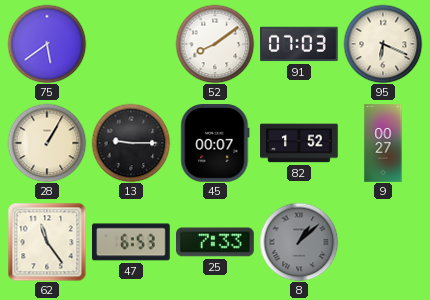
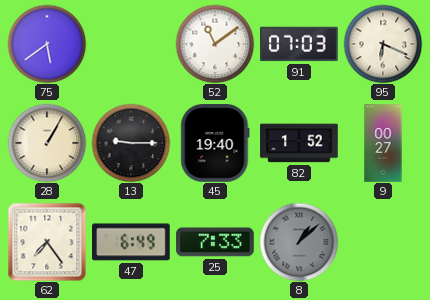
52: 8:09 -> 11:09 (215, 44)
45: 00:07 -> 19:40 (215, 143)
62: 11:24 -> 7:24 (47, 242)
47: 6:53 -> 6:49 (132, 242)
